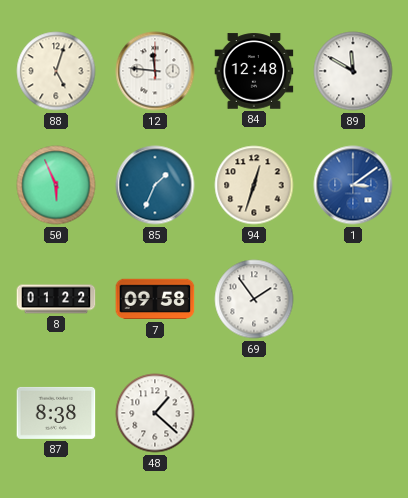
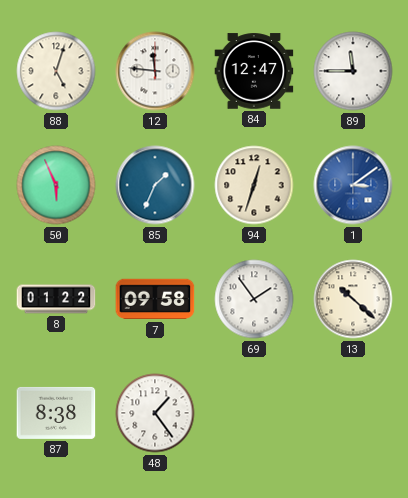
84: 12:48 -> 12:47 (254, 71)
89: 11:50 -> 11:45 (353, 71)
13: none -> 10:22 (353, 299)
48: 1:22 -> 1:24 (155, 413)
